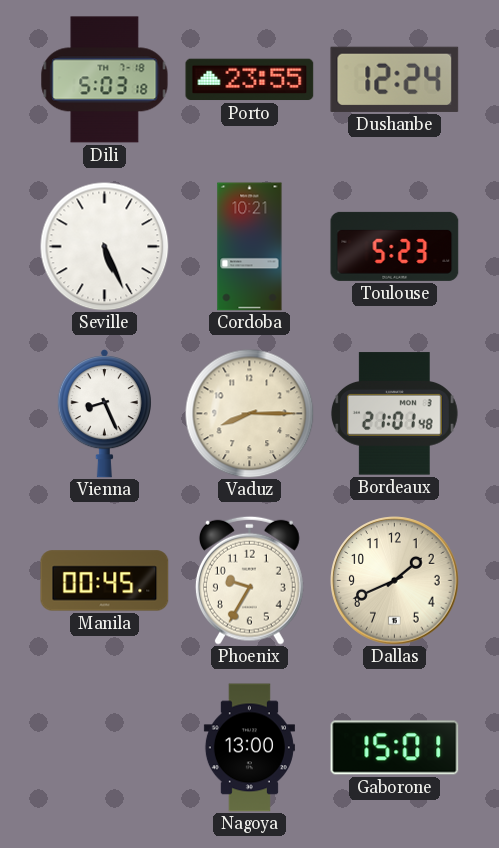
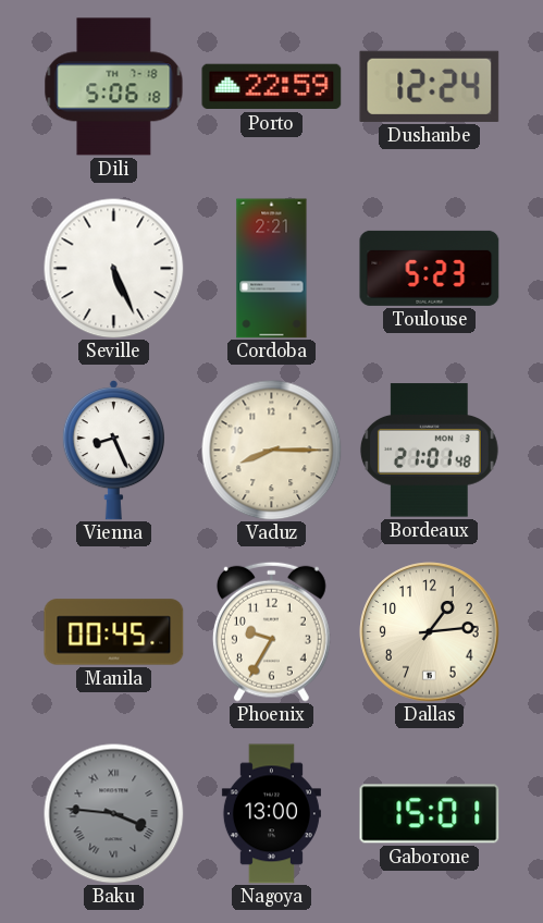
Dili: 5:03 -> 5:06 (114, 87)
Porto: 23:55 -> 22:59 (272, 87)
Cordoba: 10:21 -> 2:21 (272, 269)
Dallas: 1:41 -> 1:14 (430, 632)
Baku: none -> 3:46 (113, 813)
